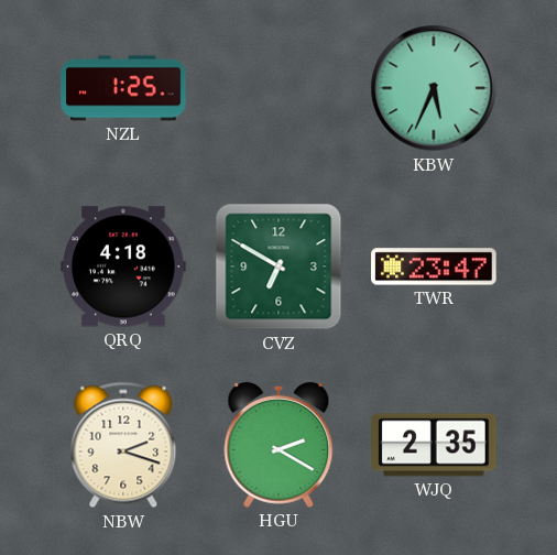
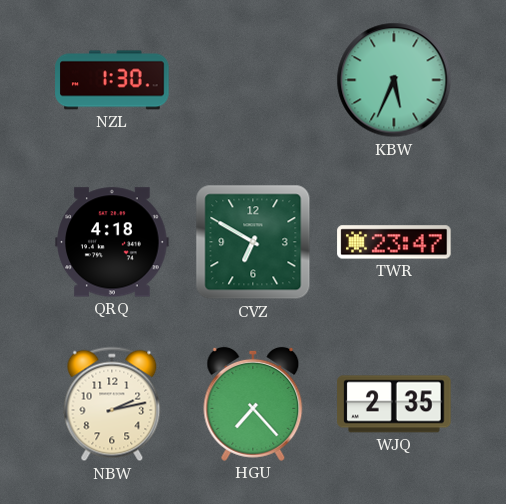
NZL: 1:25 -> 1:30 (112, 80)
NBW: 2:18 -> 2:13 (112, 404)
HGU: 2:20 -> 7:23 (253, 404)
